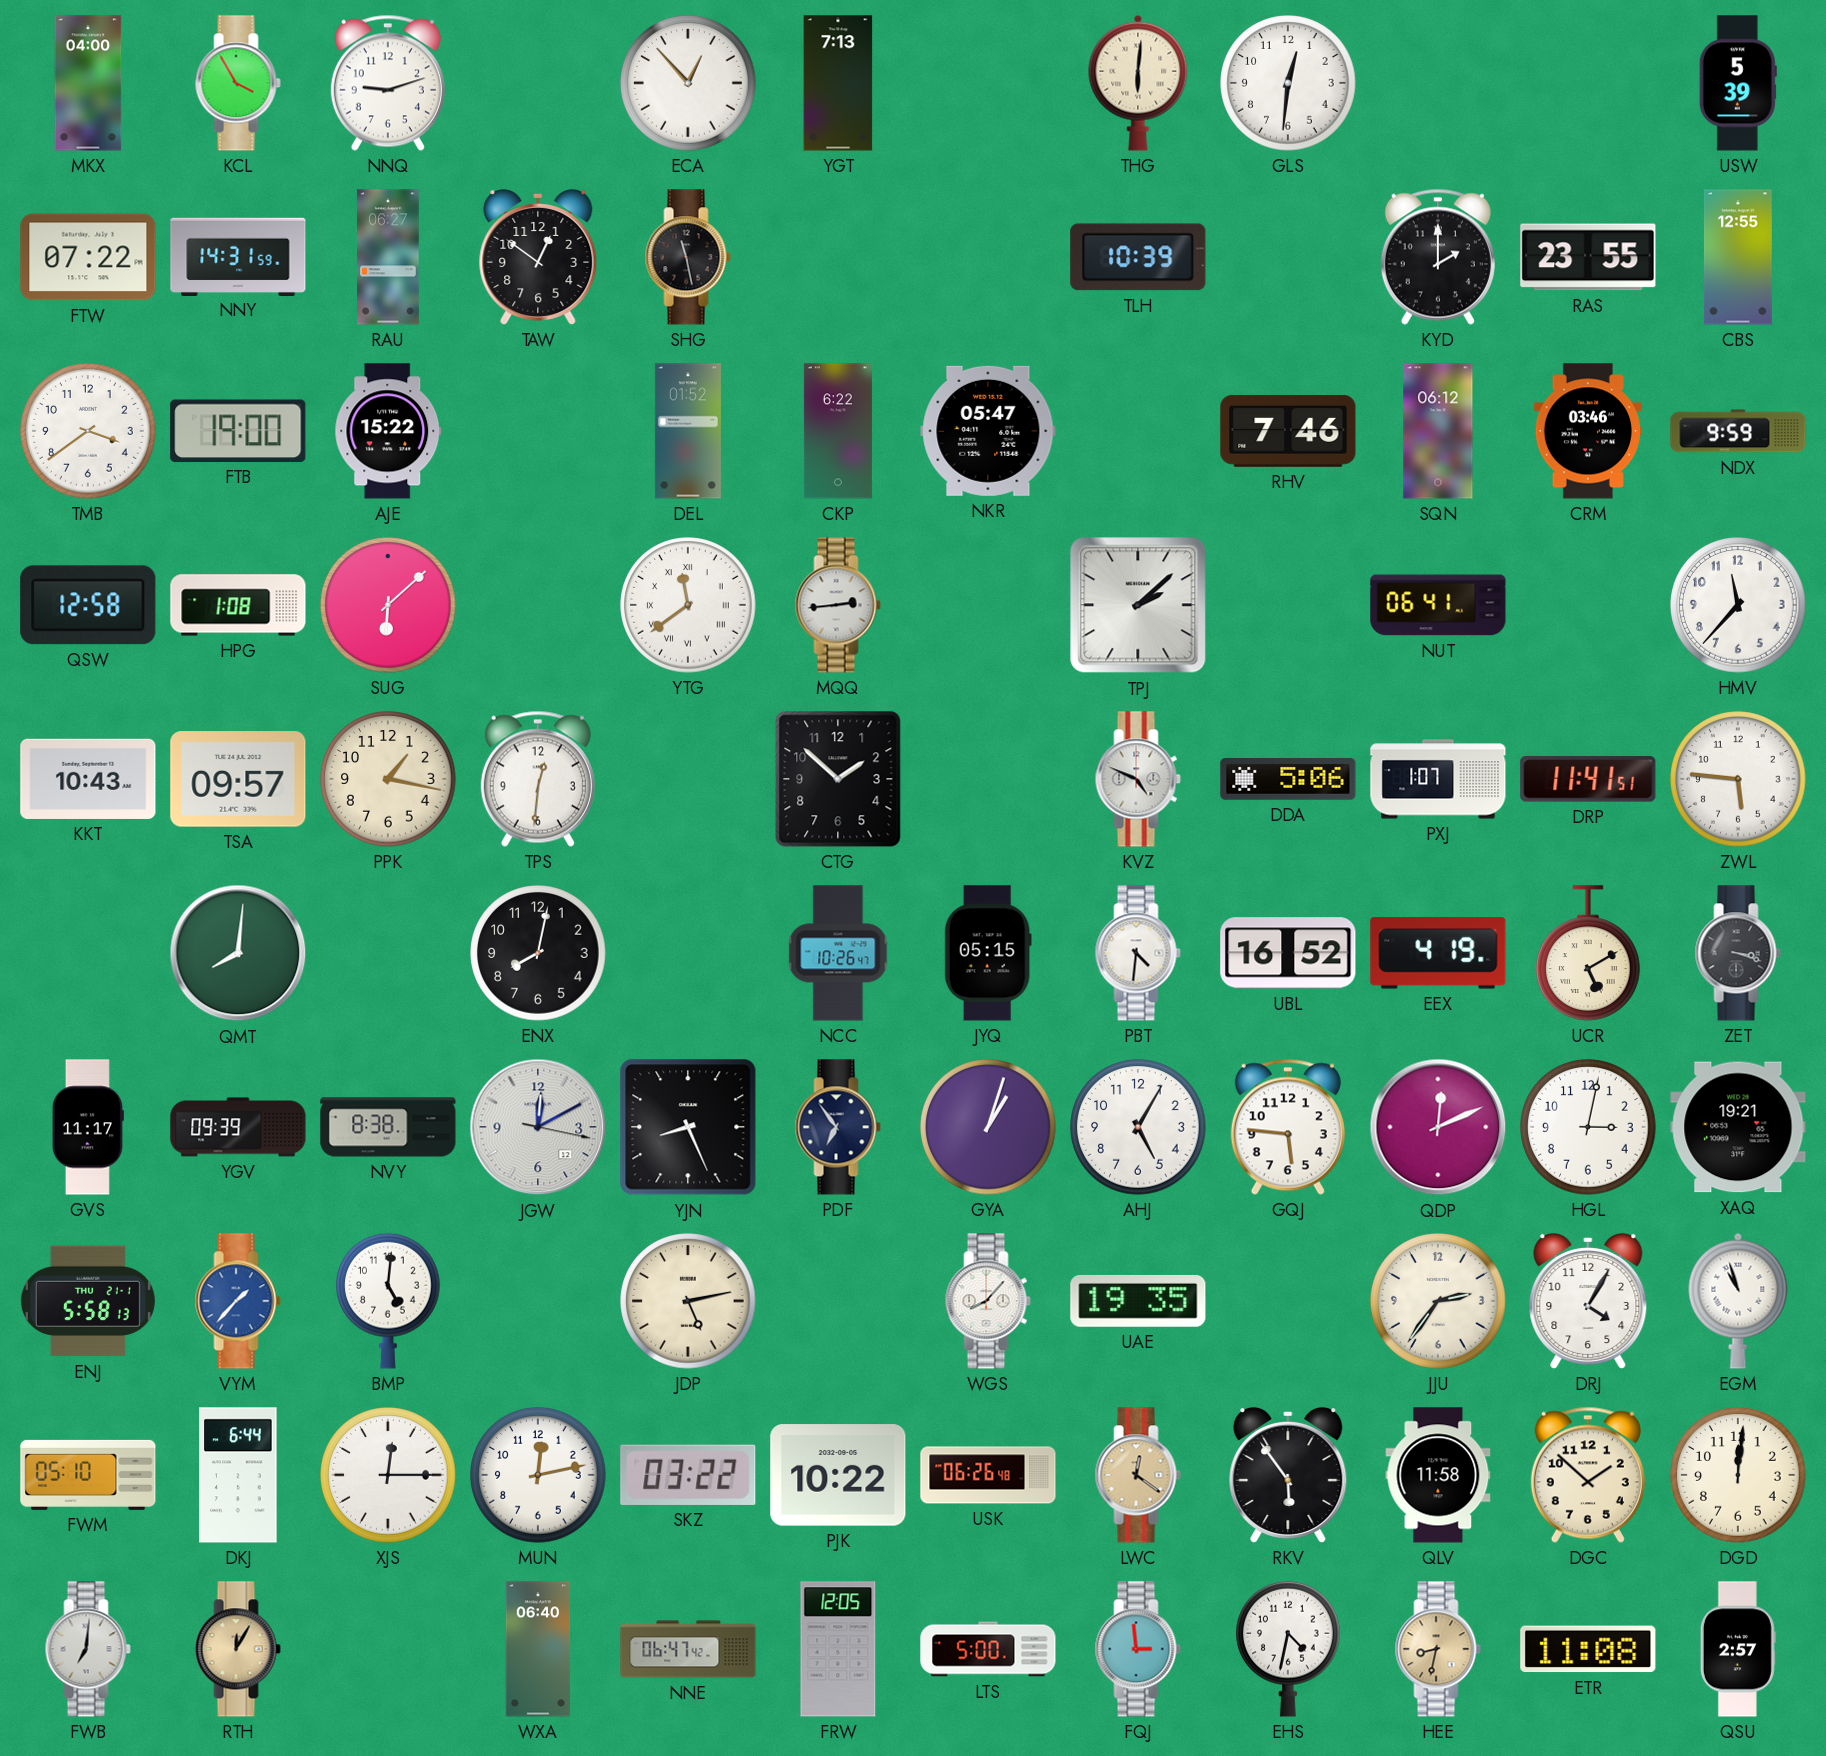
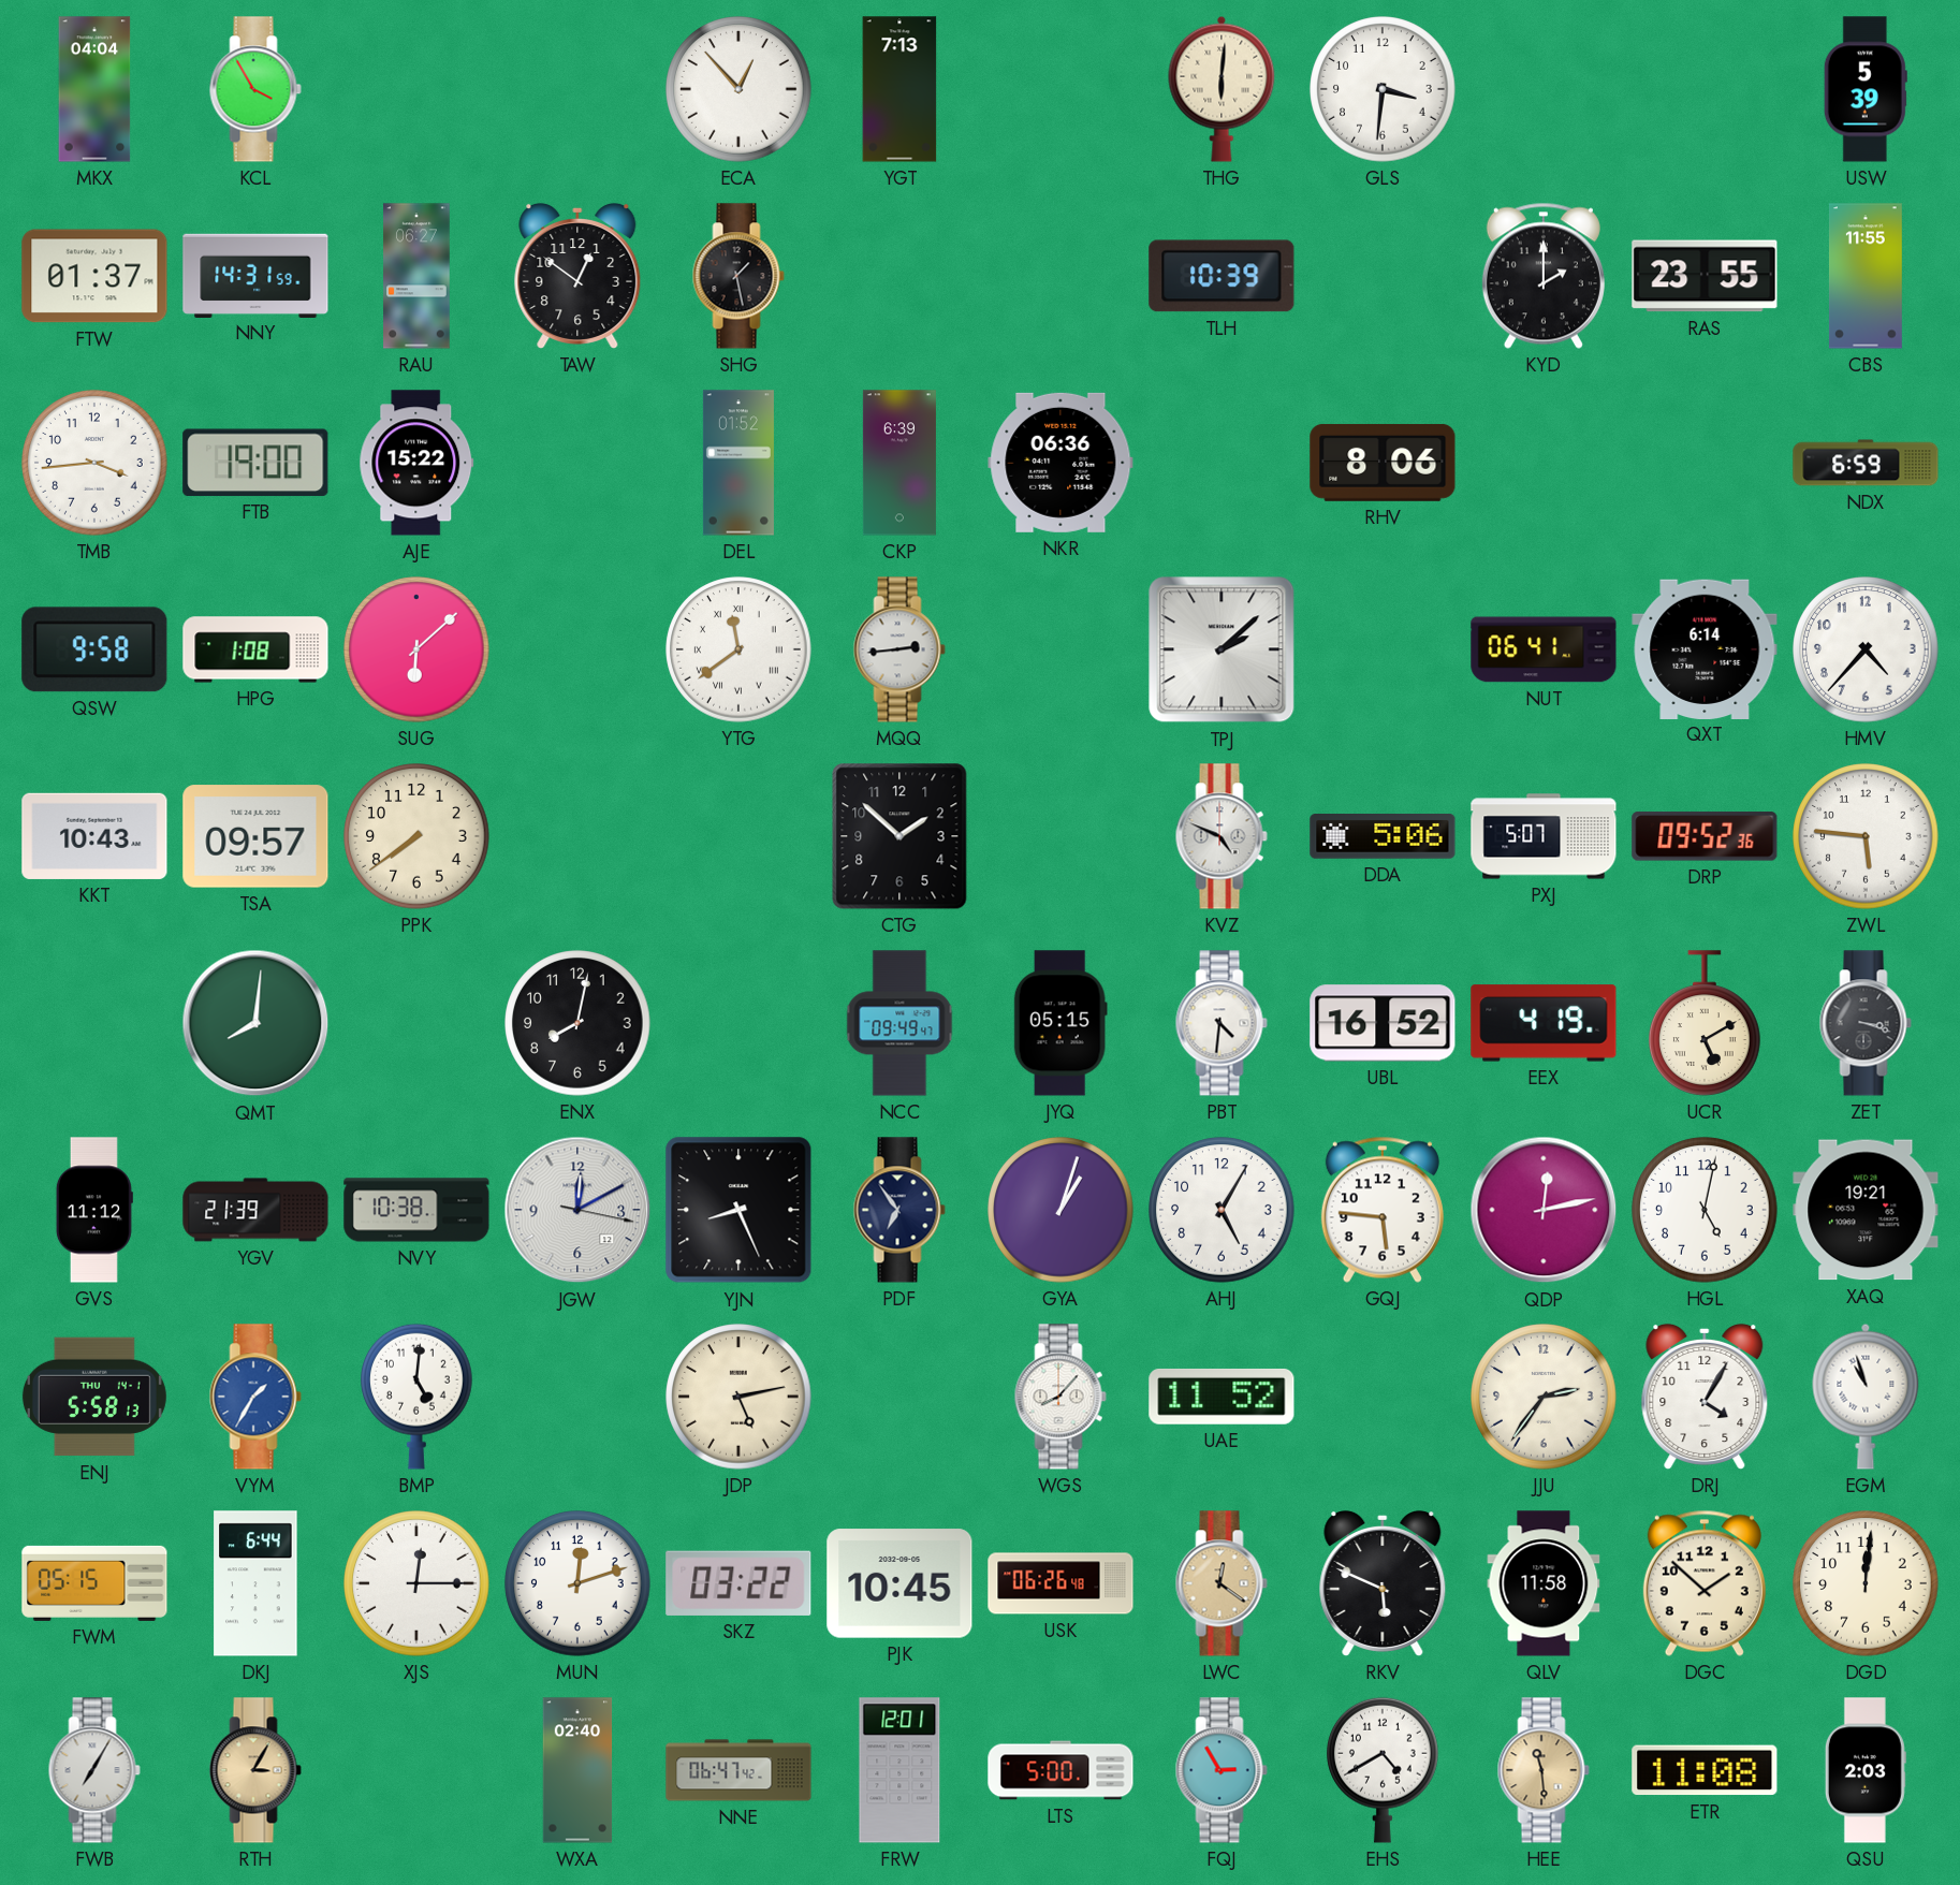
MKX: 04:00 -> 04:04 (94, 89)
NNQ: 9:12 -> none (388, 83)
GLS: 12:31 -> 3:31 (1383, 89)
FTW: 07:22 -> 01:37 (94, 276)
SHG: 11:28 -> 1:28 (738, 276)
CBS: 12:55 -> 11:55 (1866, 276)
TMB: 3:39 -> 3:44 (94, 463)
CKP: 6:22 -> 6:39 (899, 463)
NKR: 05:47 -> 06:36 (1061, 463)
RHV: 7:46 -> 8:06 (1383, 463)
SQN: 06:12 -> none (1438, 431)
CRM: 03:46 -> none (1587, 431)
NDX: 9:59 -> 6:59 (1866, 463)
QSW: 12:58 -> 9:58 (94, 649)
QXT: none -> 6:14 (1705, 648)
HMV: 11:37 -> 4:37 (1866, 649)
PPK: 1:17 -> 7:39 (416, 836)
TPS: 12:31 -> none (538, 779)
PXJ: 1:07 -> 5:07 (1544, 836)
DRP: 11:41 -> 09:52 (1705, 836)
NCC: 10:26 -> 09:49 (899, 1023)
GVS: 11:17 -> 11:12 (94, 1210)
YGV: 09:39 -> 21:39 (255, 1210)
NVY: 8:38 -> 10:38 (416, 1210)
QDP: 12:11 -> 12:13 (1544, 1210)
HGL: 3:02 -> 5:02 (1705, 1210)
ENJ date: THU 21-1 -> THU 14-1 (94, 1397)
VYM: 1:37 -> 1:35 (255, 1397)
UAE: 19:35 -> 11:52 (1222, 1397)
FWM: 05:10 -> 05:15 (94, 1583)
MUN: 12:13 -> 12:12 (577, 1583)
PJK: 10:22 -> 10:45 (899, 1583)
RKV: 5:54 -> 5:49 (1383, 1583)
FWB: 7:01 -> 7:05 (94, 1770)
RTH: 12:05 -> 3:05 (255, 1770)
WXA: 06:40 -> 02:40 (577, 1770)
FRW: 12:05 -> 12:01 (899, 1770)
FQJ: 2:59 -> 2:55 (1222, 1770)
EHS: 4:32 -> 4:40 (1384, 1770)
HEE: 8:32 -> 11:29 (1544, 1770)
QSU: 2:57 -> 2:03 (1866, 1770)
